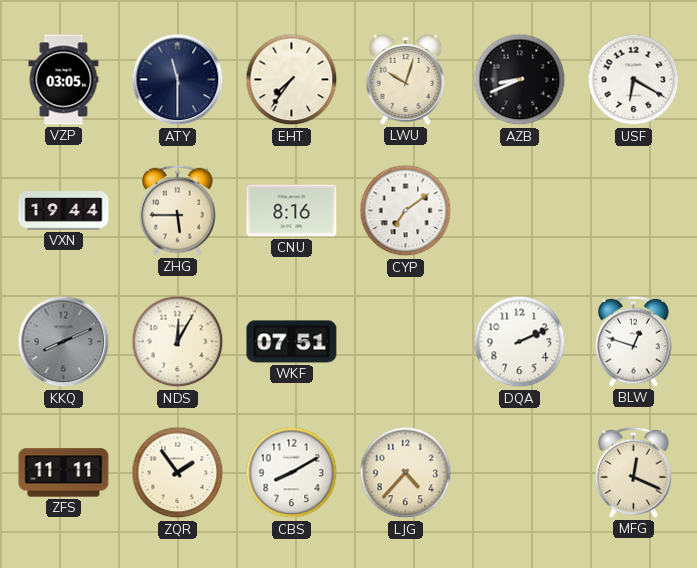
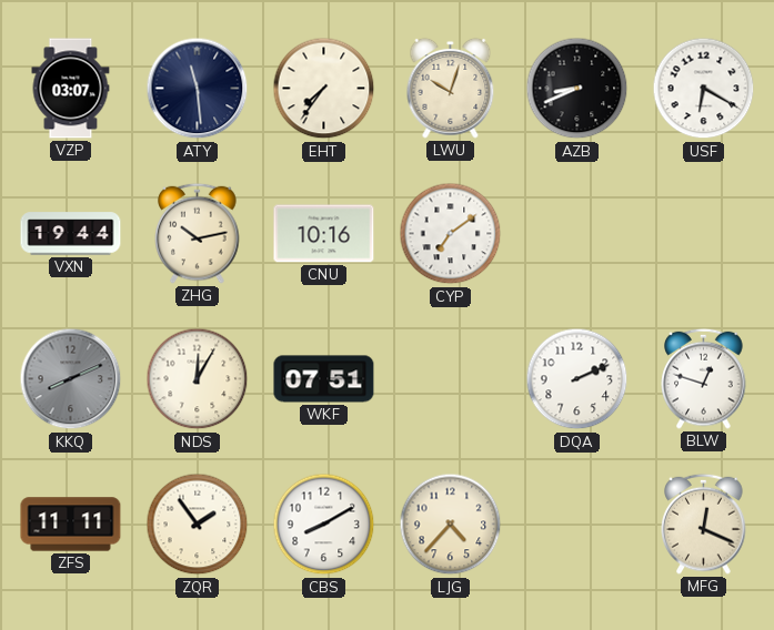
VZP: 03:05 -> 03:07 (71, 89)
ATY: 11:30 -> 11:29 (198, 89)
ZHG: 5:45 -> 10:13 (198, 233)
CNU: 8:16 -> 10:16 (324, 234)
